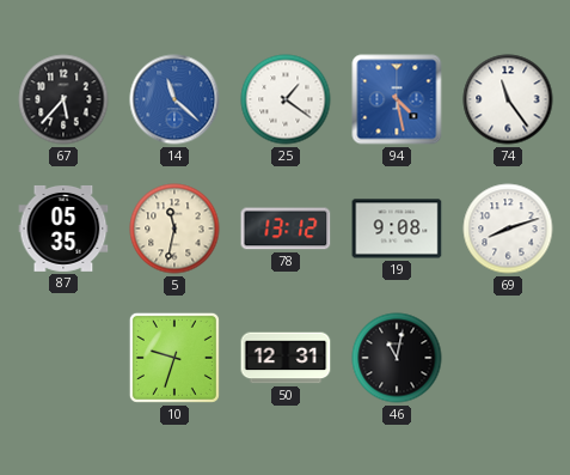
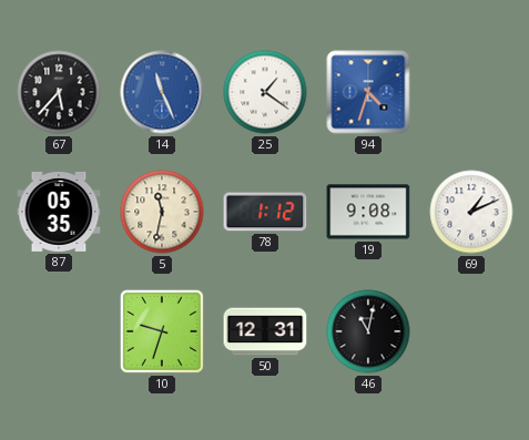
14: 11:22 -> 11:26 (162, 92)
94: 4:28 -> 4:33 (368, 92)
74: 11:24 -> none (508, 99)
78: 13:12 -> 1:12 (265, 212)
69: 8:12 -> 1:11 (471, 212)
